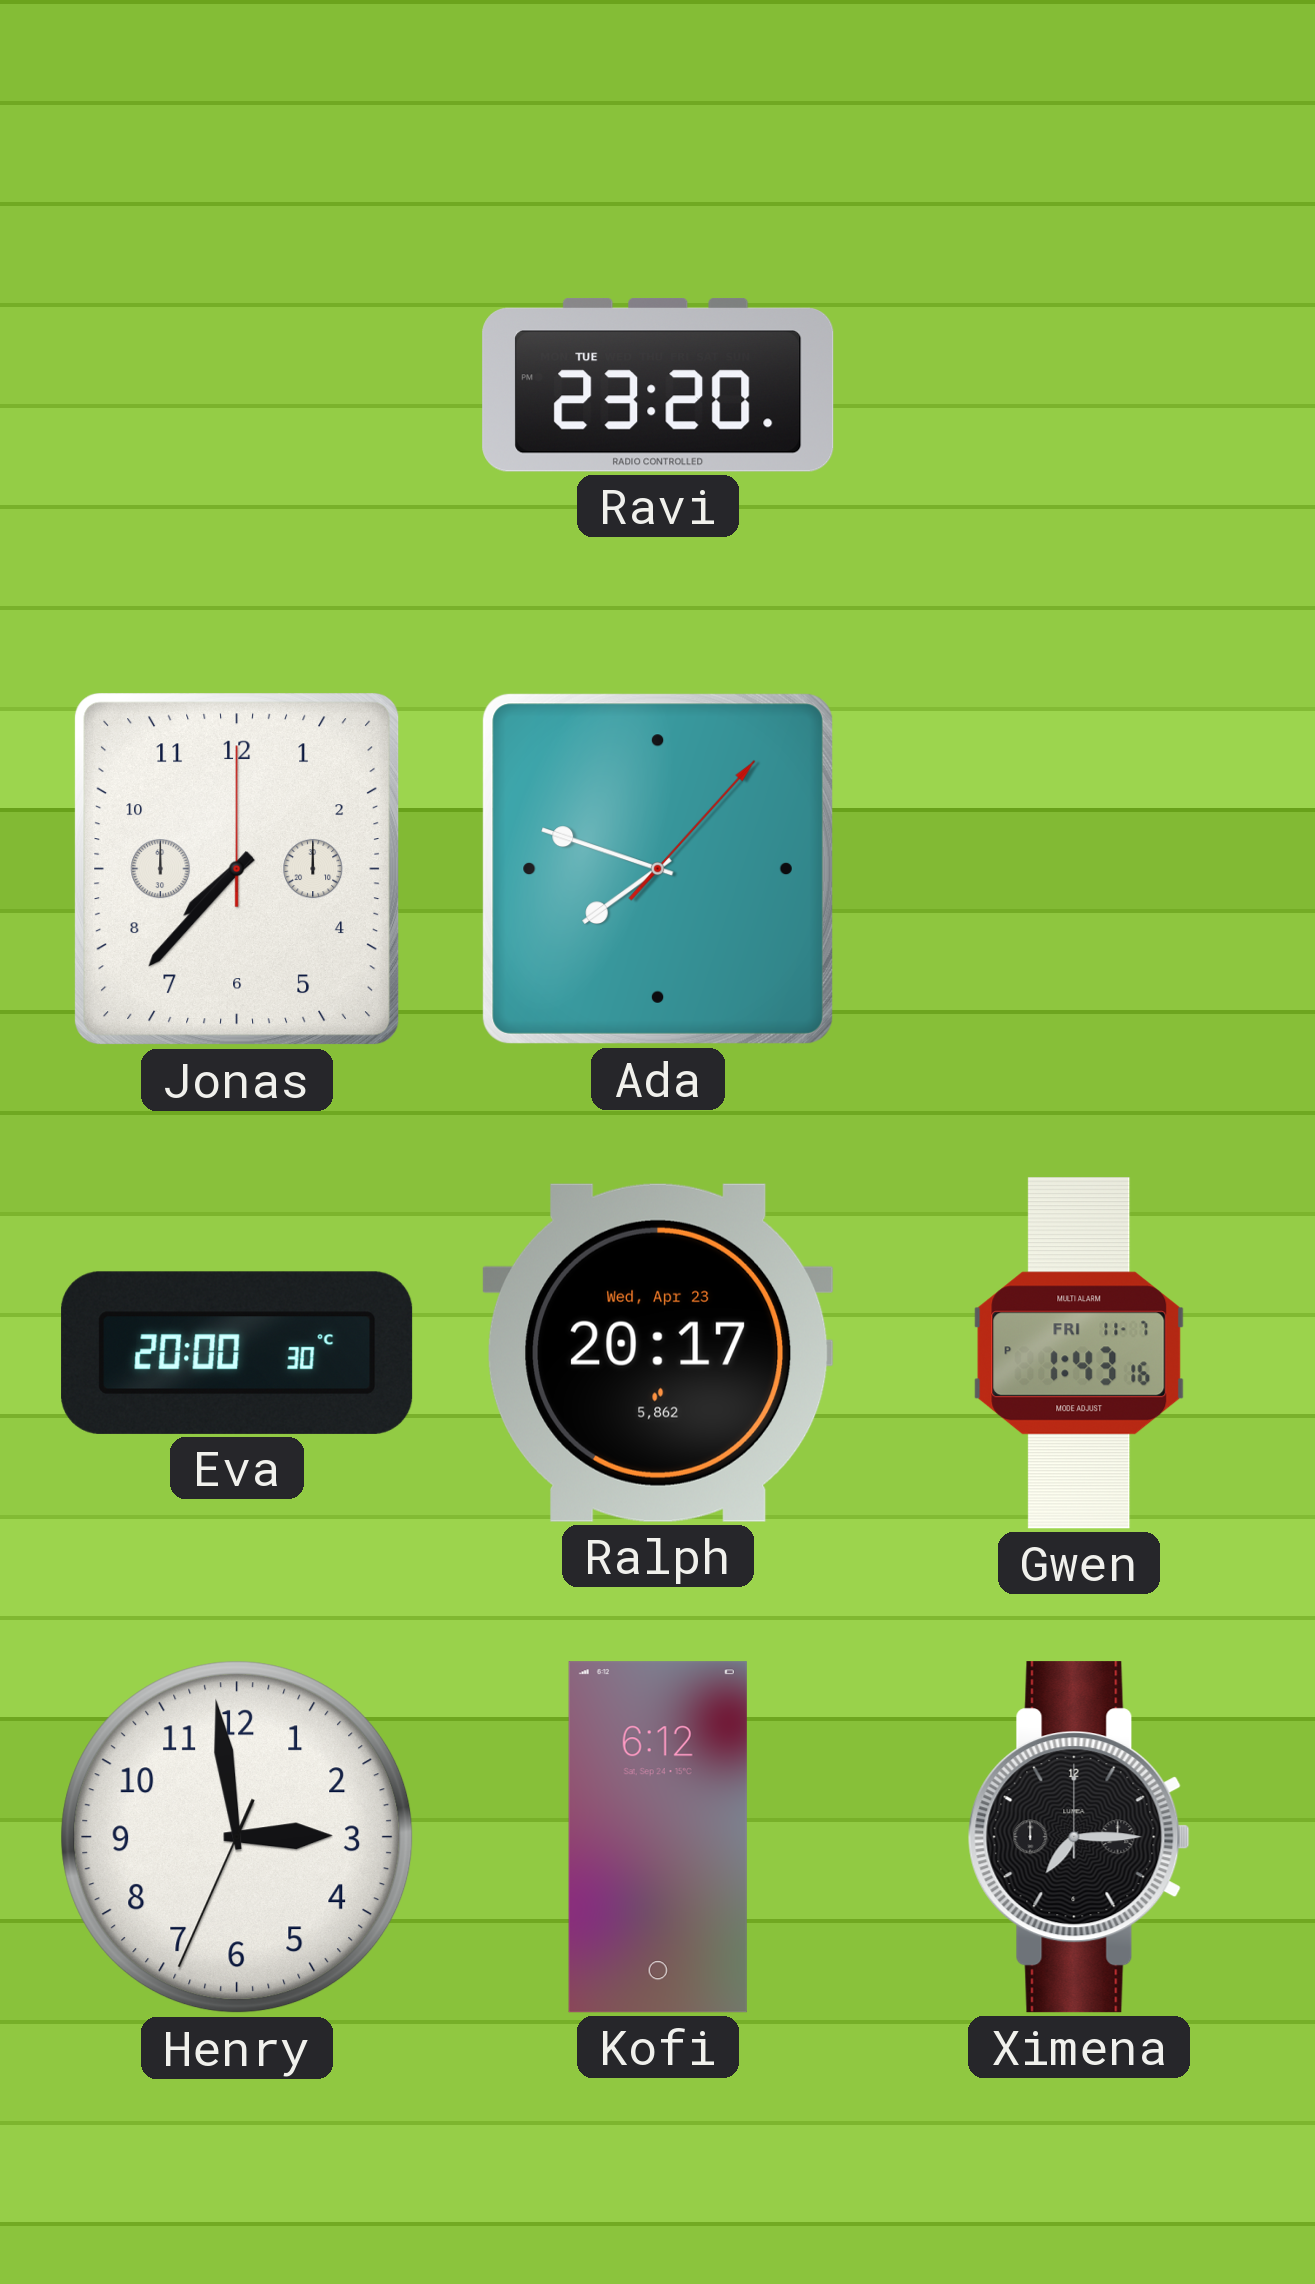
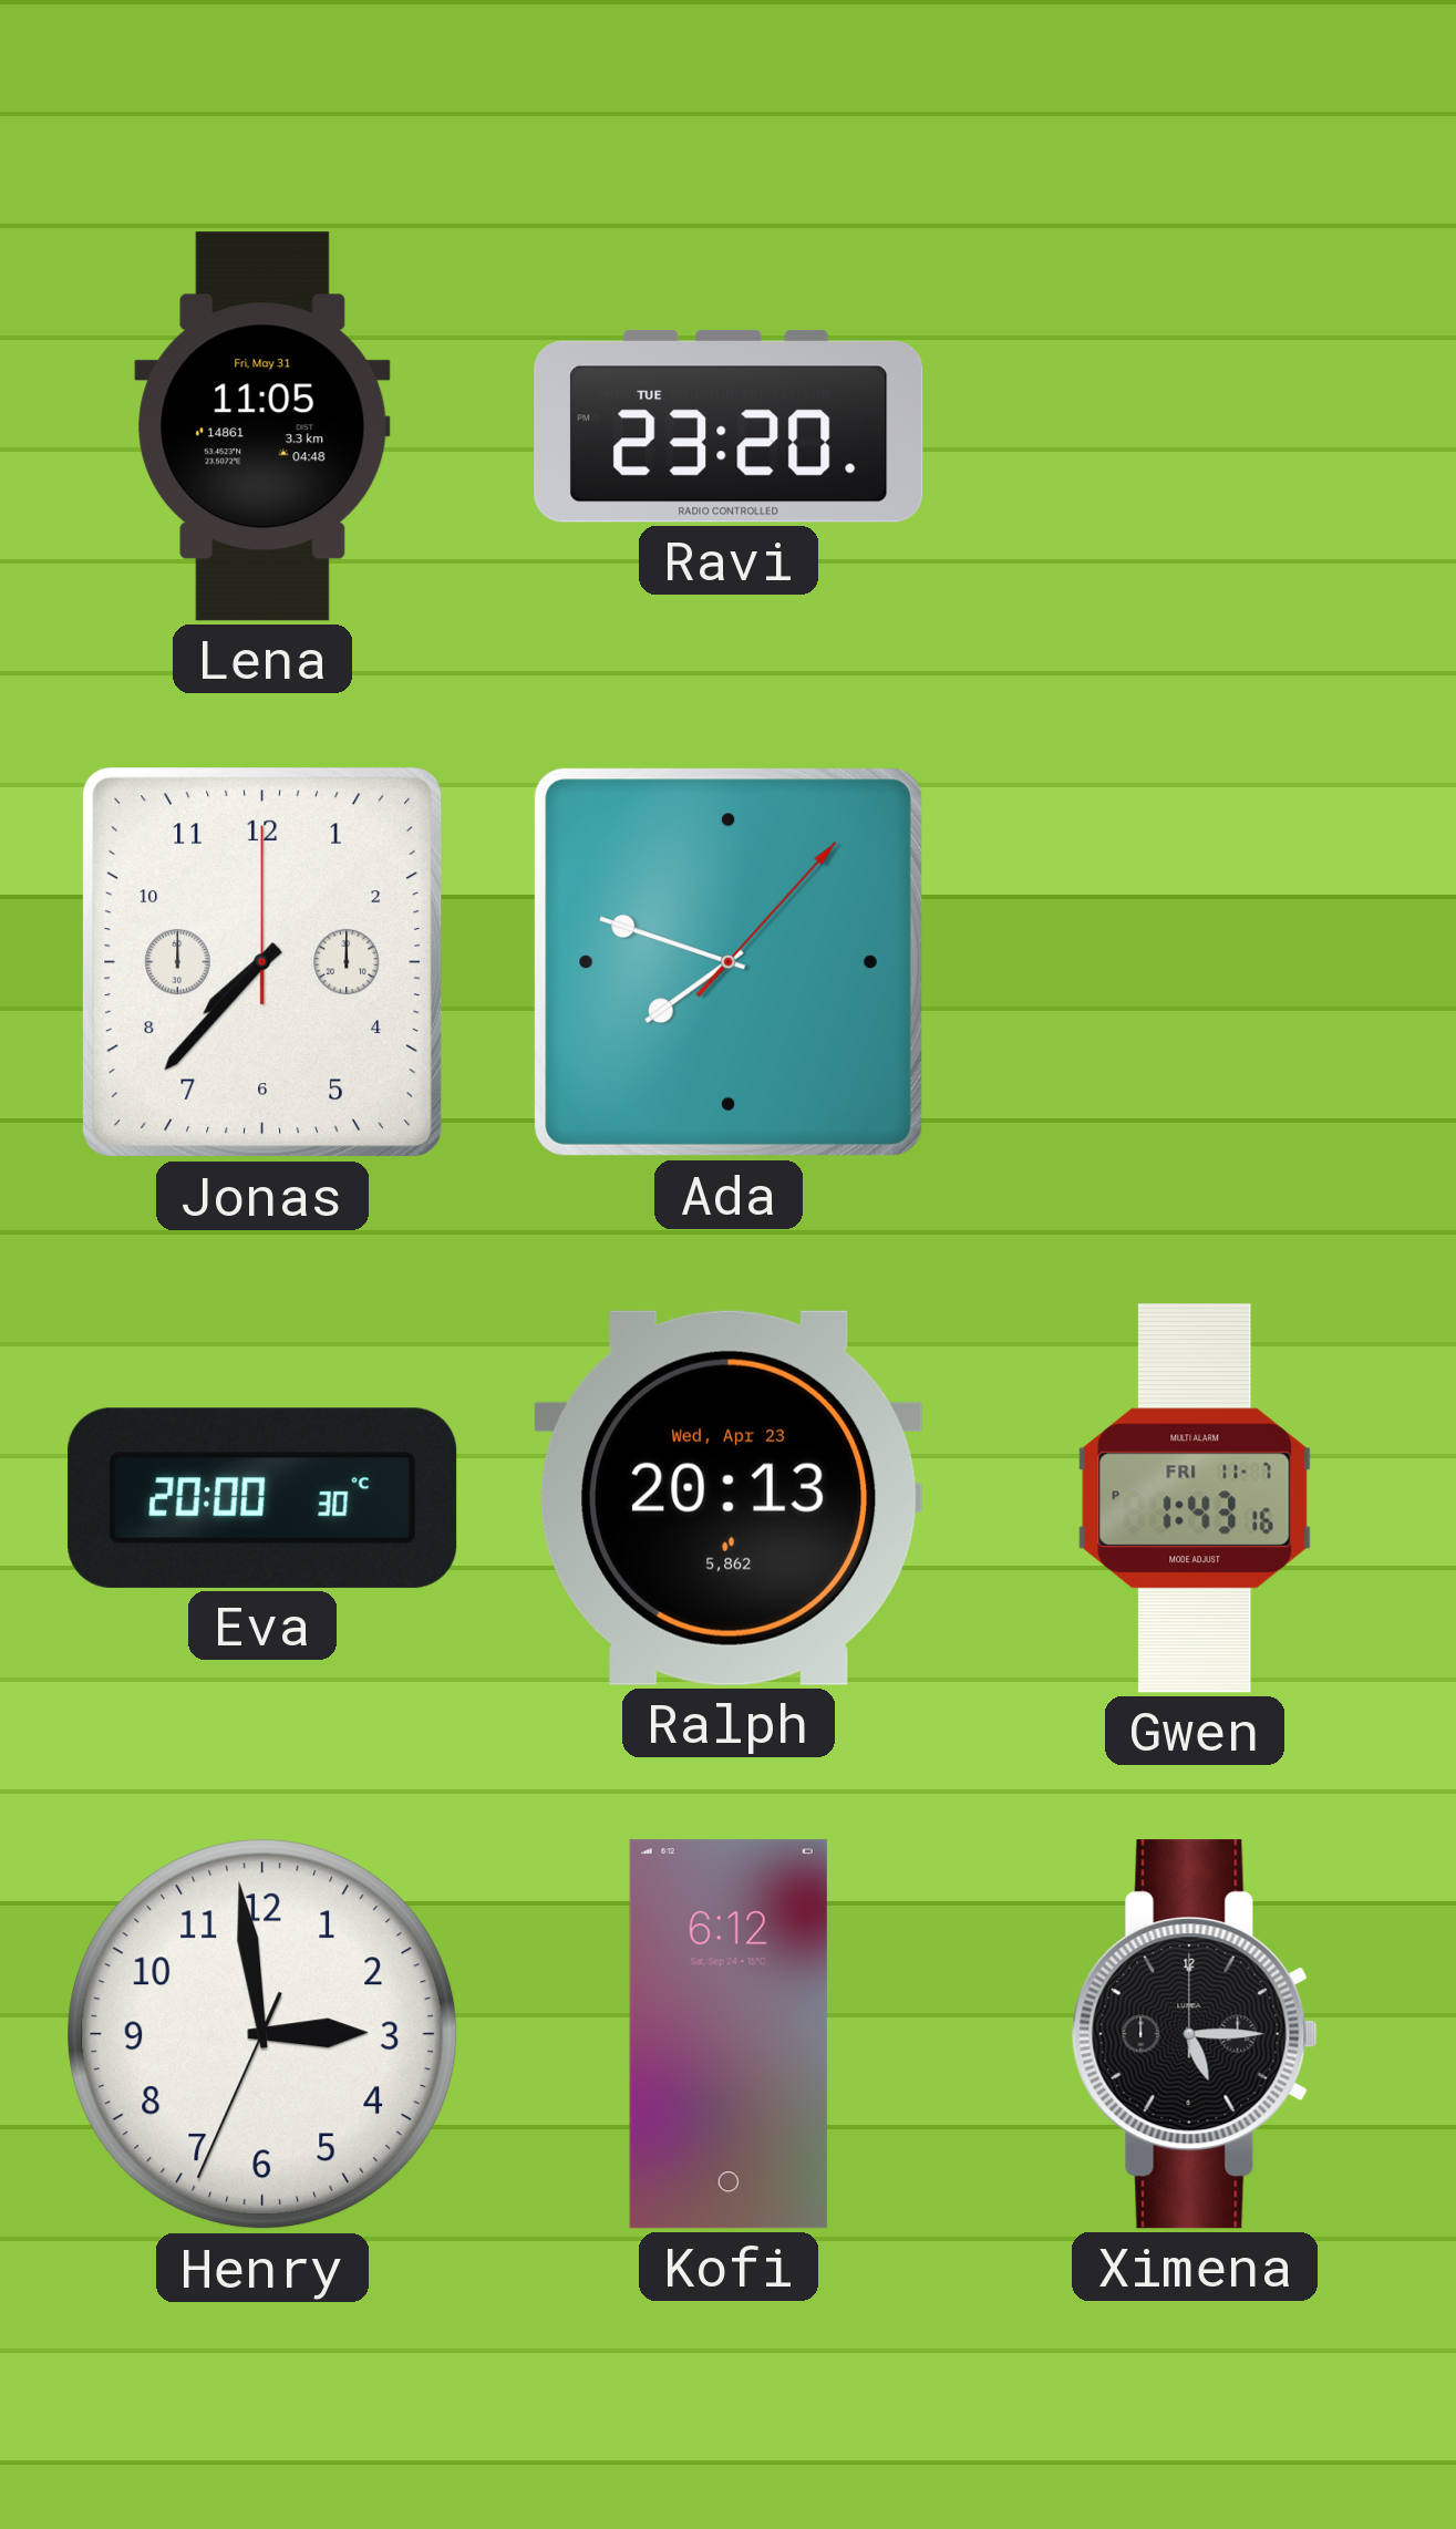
Lena: none -> 11:05 (262, 426)
Ralph: 20:17 -> 20:13 (729, 1498)
Ximena: 7:15 -> 5:15 (1195, 2034)
